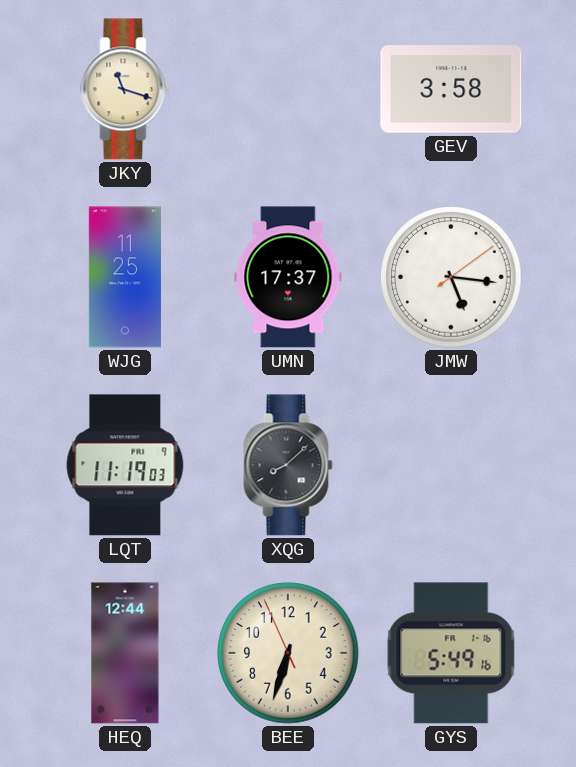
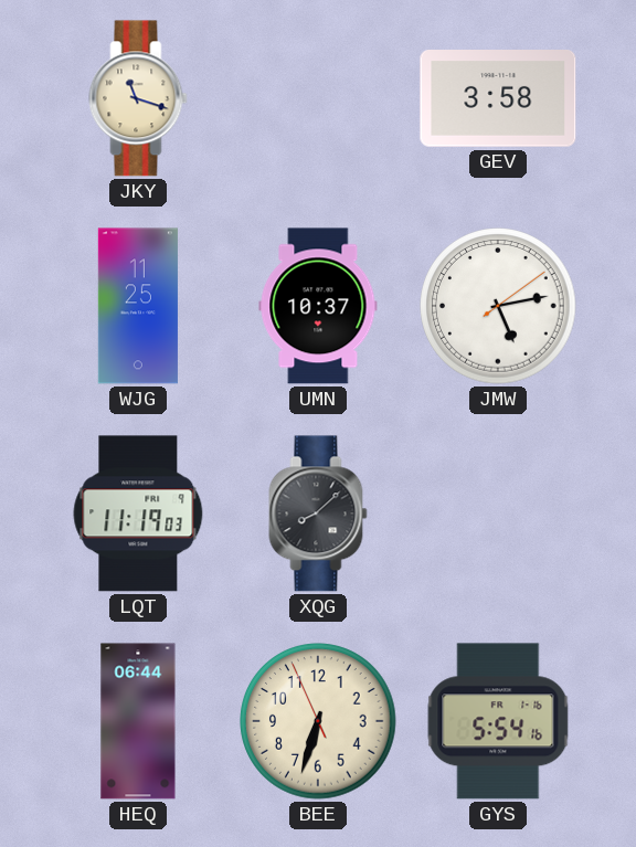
UMN: 17:37 -> 10:37 (318, 306)
JMW: 5:16 -> 5:13 (498, 306)
HEQ: 12:44 -> 06:44 (138, 721)
GYS: 5:49 -> 5:54 (498, 721)
